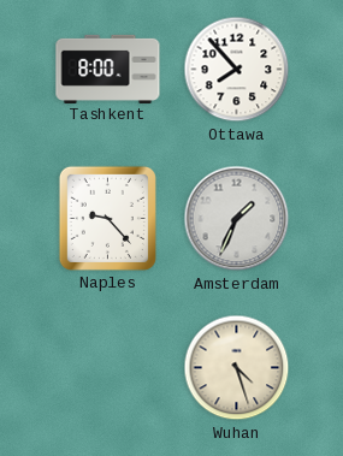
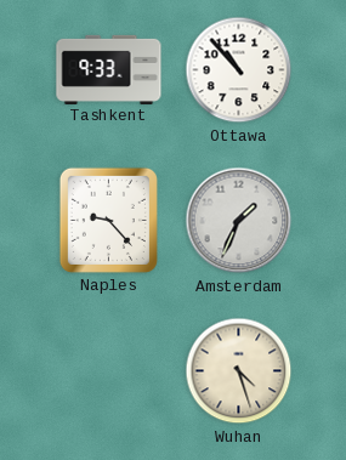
Tashkent: 8:00 -> 9:33 (109, 69)
Ottawa: 7:53 -> 10:53 (239, 70)
